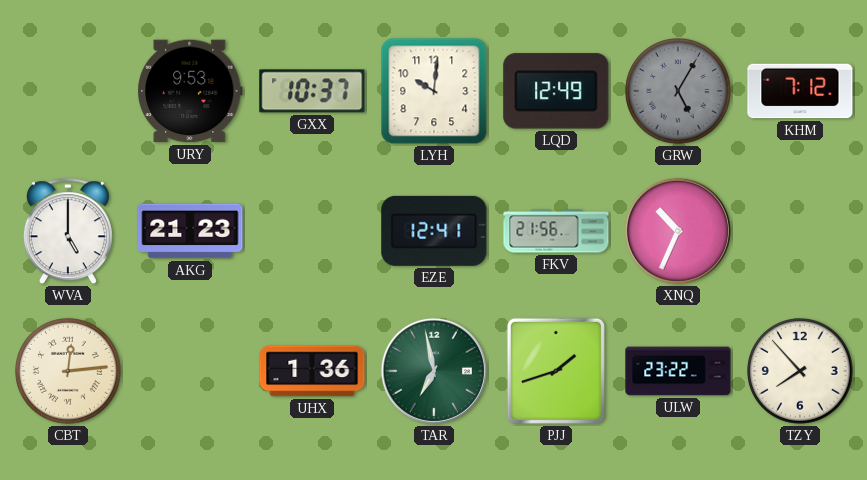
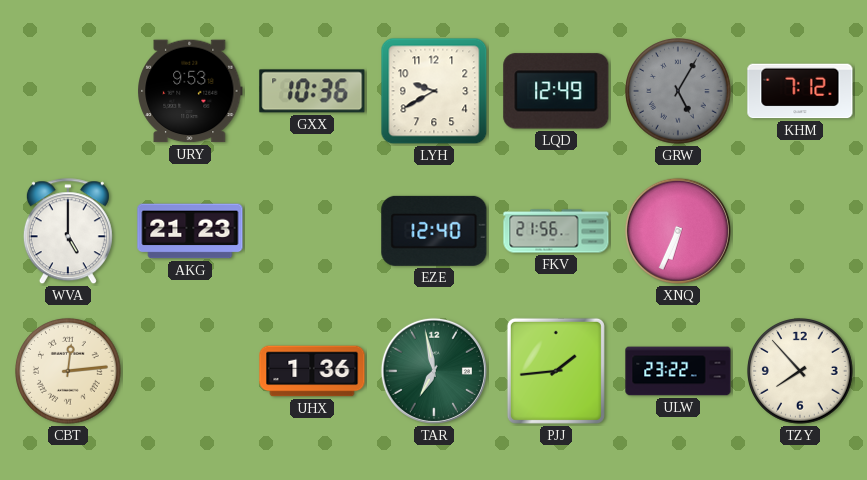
GXX: 10:37 -> 10:36 (312, 91)
LYH: 10:01 -> 9:40 (434, 91)
EZE: 12:41 -> 12:40 (434, 231)
XNQ: 10:34 -> 6:34 (678, 231)
PJJ: 1:42 -> 1:44 (556, 371)
